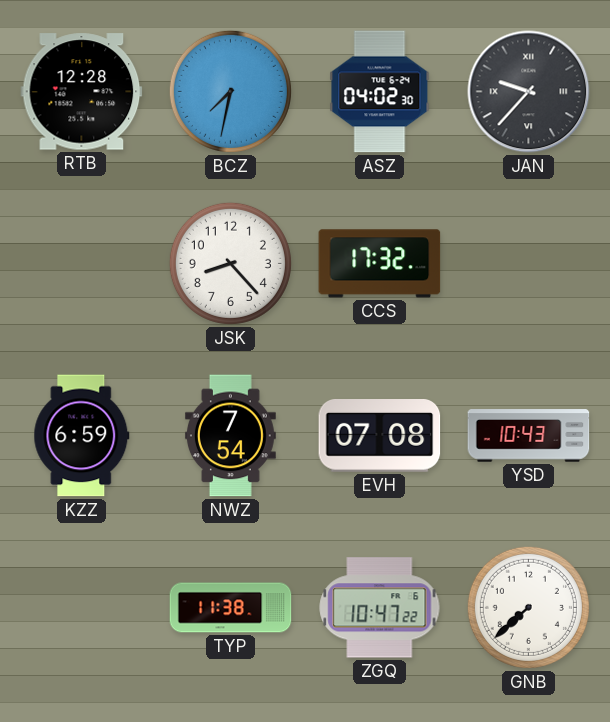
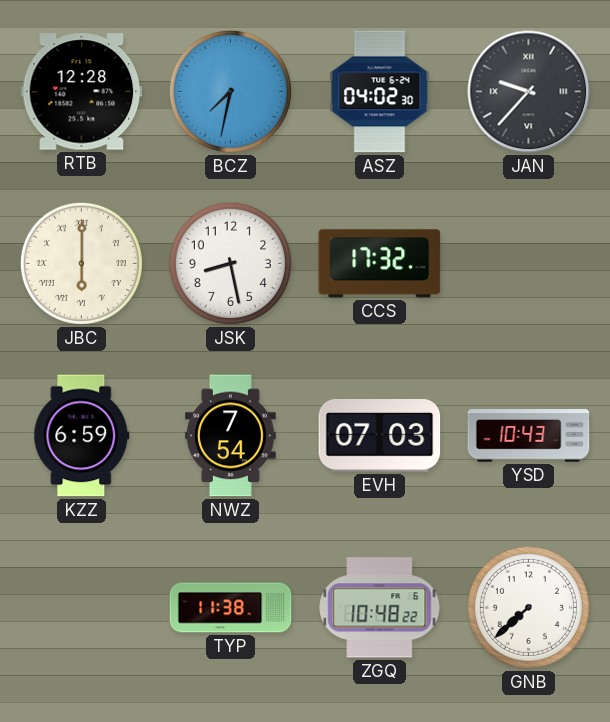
JBC: none -> 6:00 (81, 263)
JSK: 8:23 -> 8:28 (230, 263)
EVH: 07:08 -> 07:03 (380, 436)
ZGQ: 10:47 -> 10:48 (380, 608)
